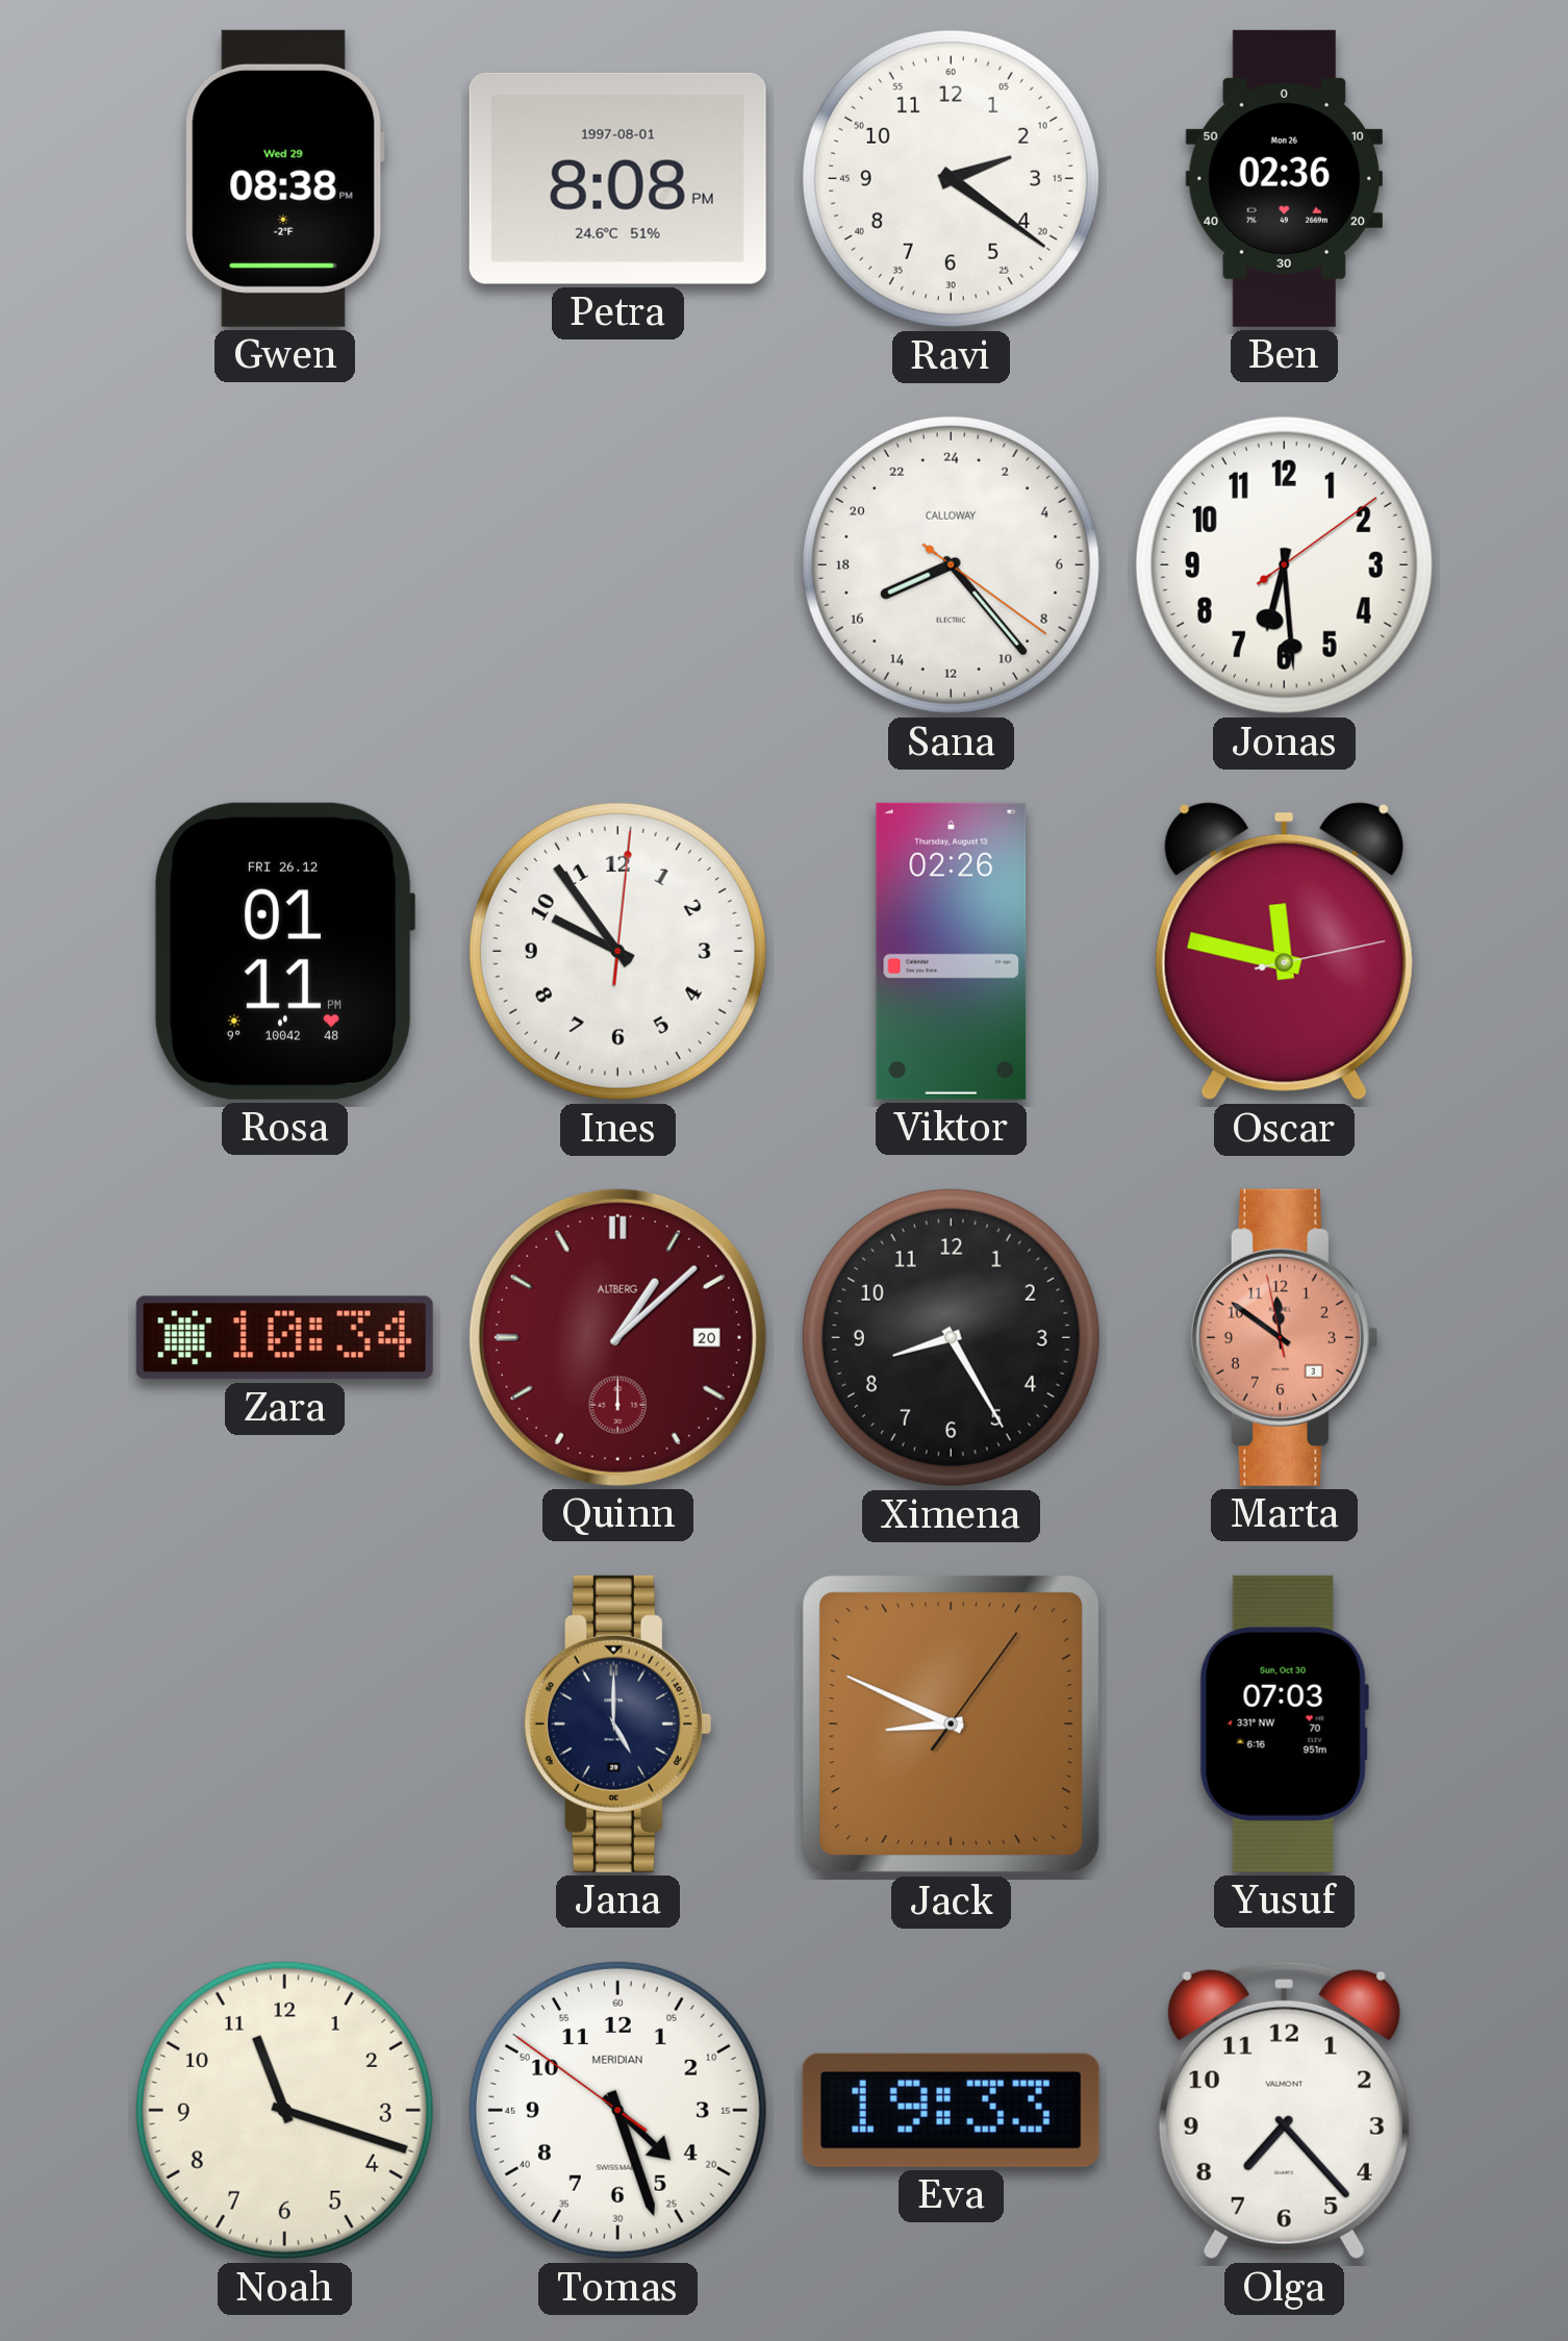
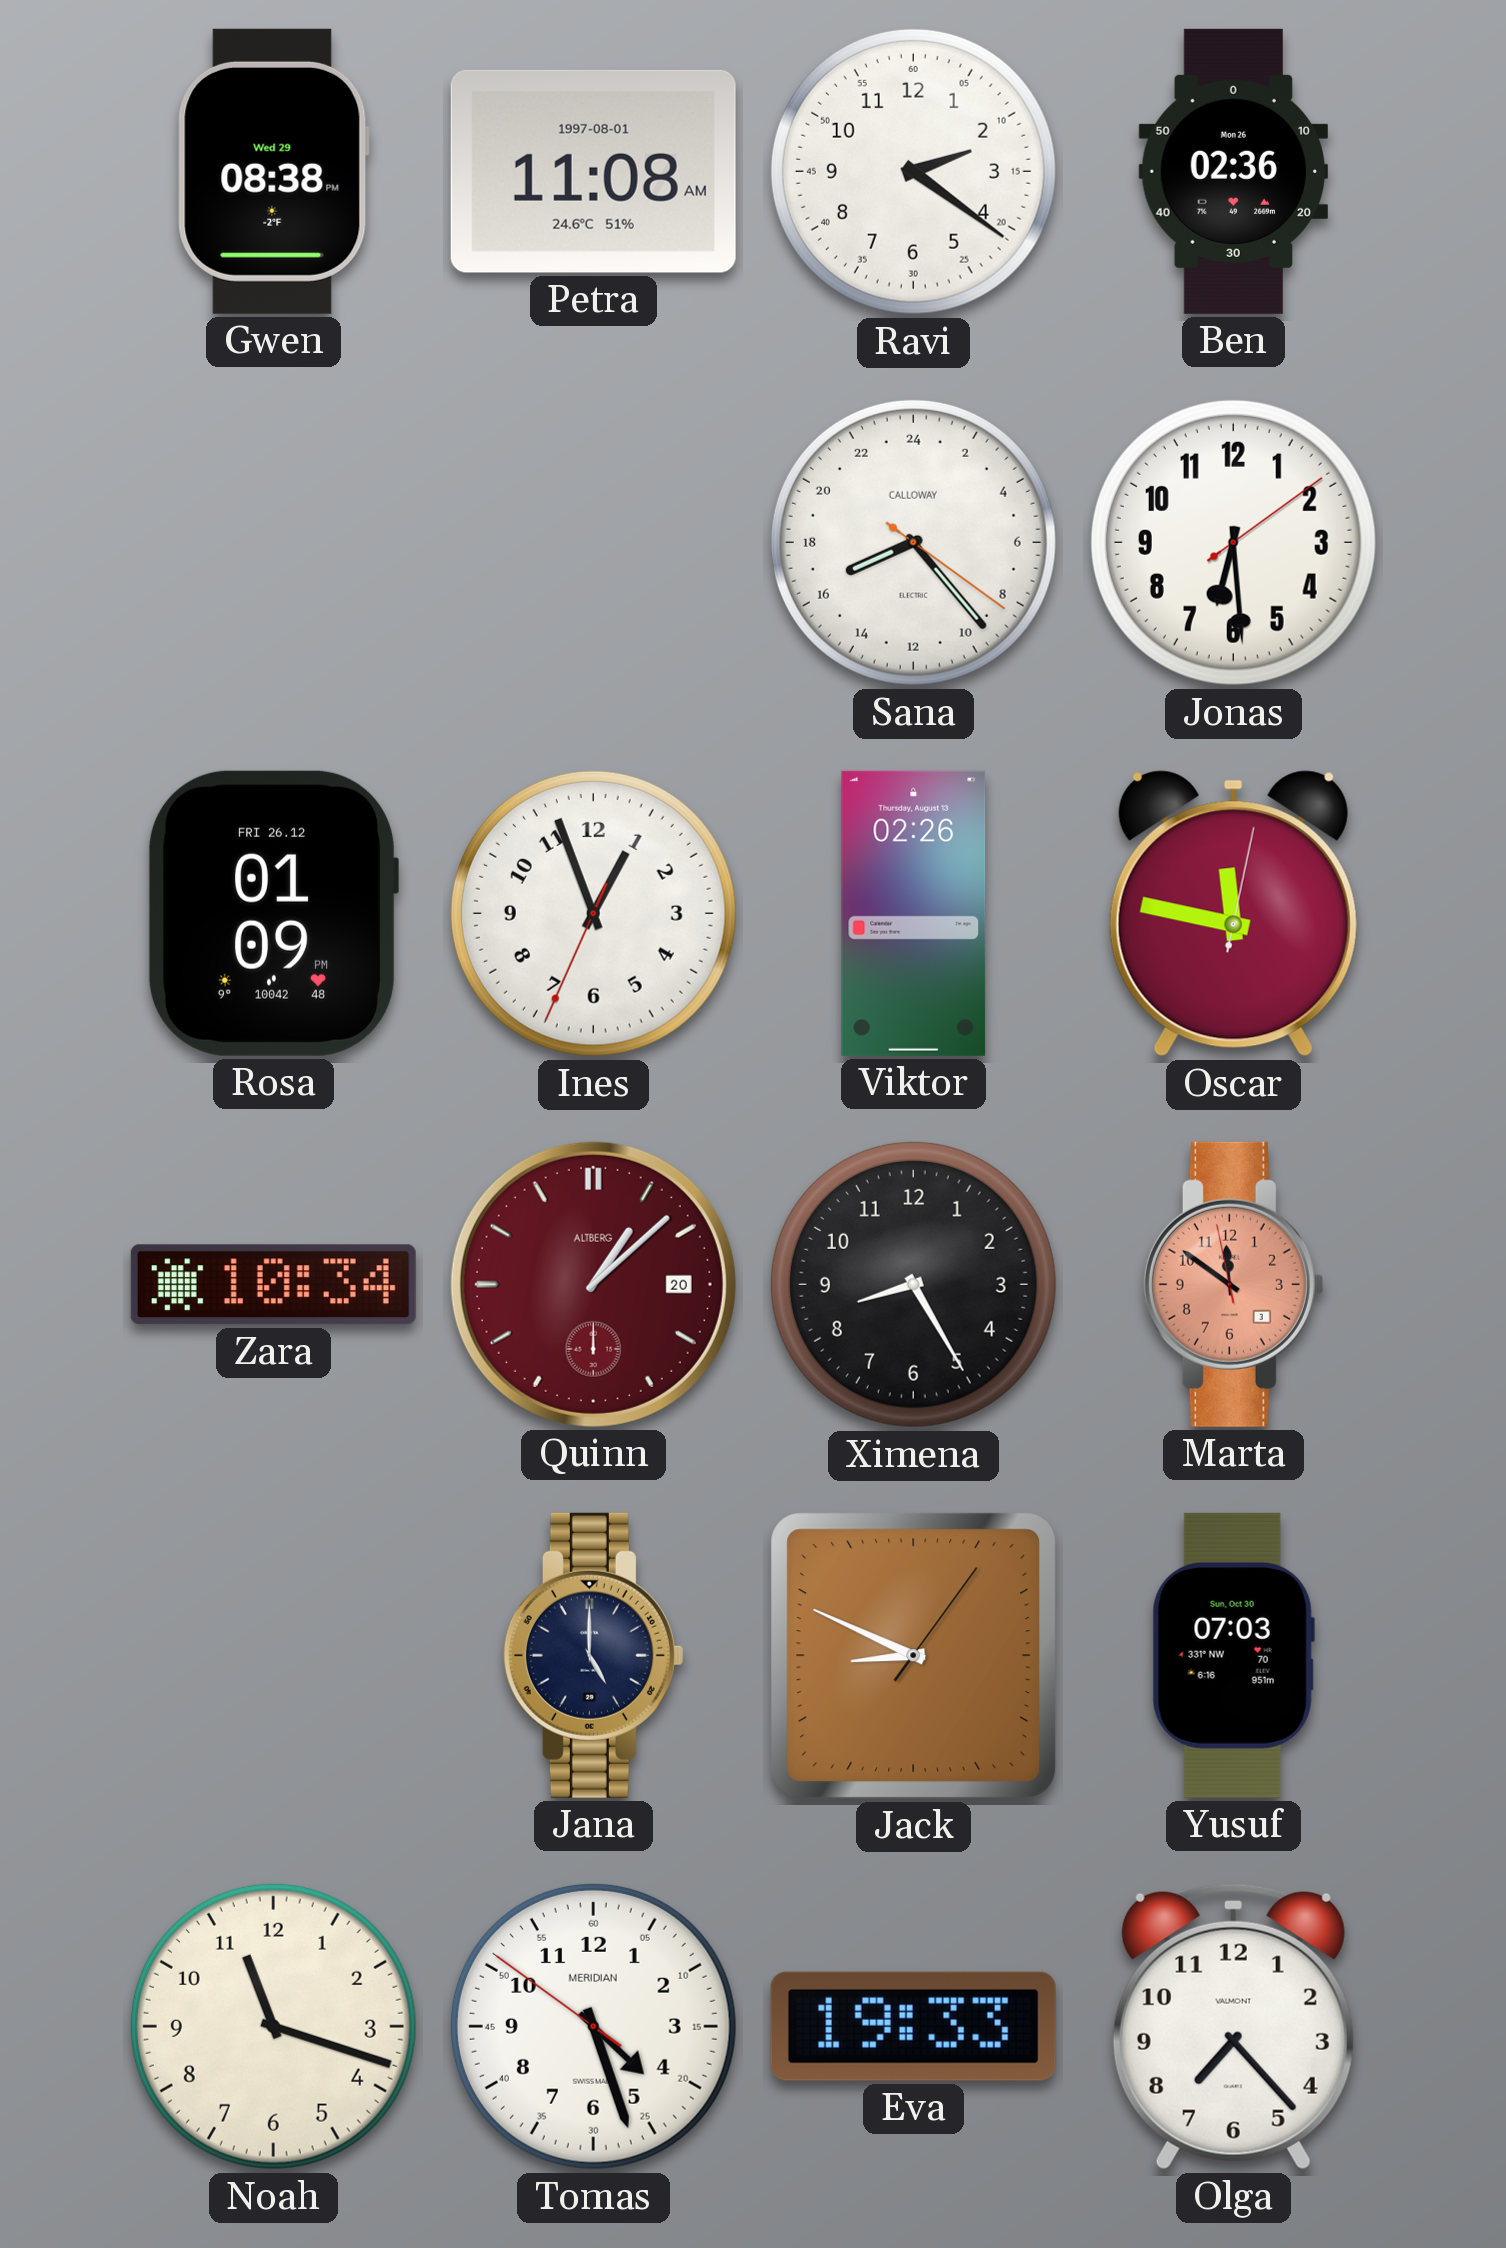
Petra: 8:08 -> 11:08 (593, 171)
Rosa: 01:11 -> 01:09 (273, 913)
Ines: 9:54 -> 12:56 (593, 913)
Oscar: 11:47:13 -> 11:47:02 (1233, 914)
